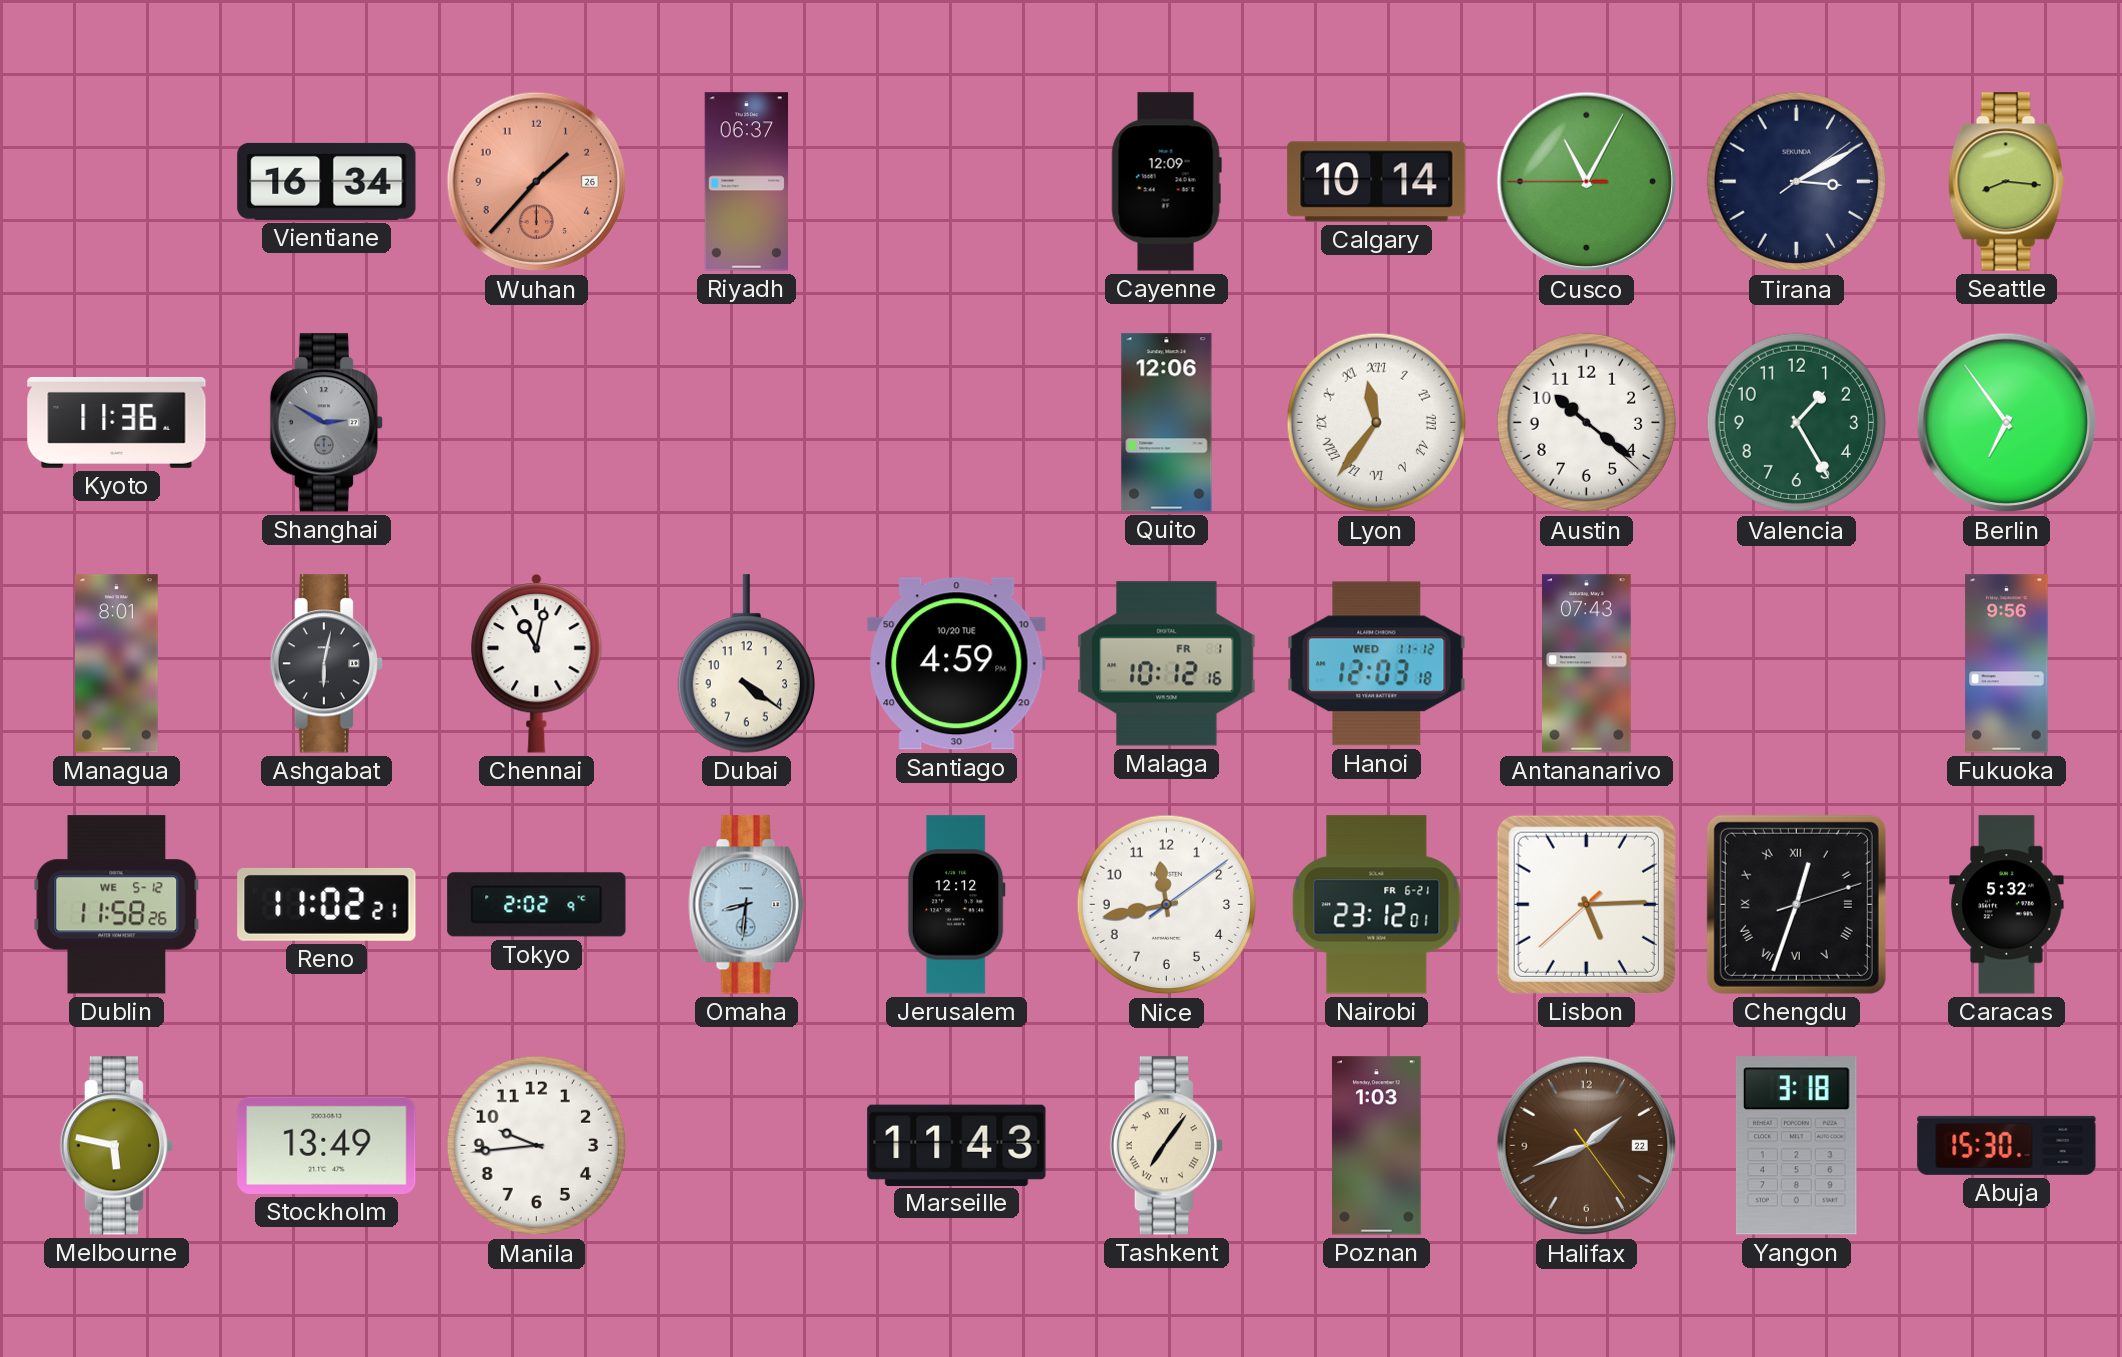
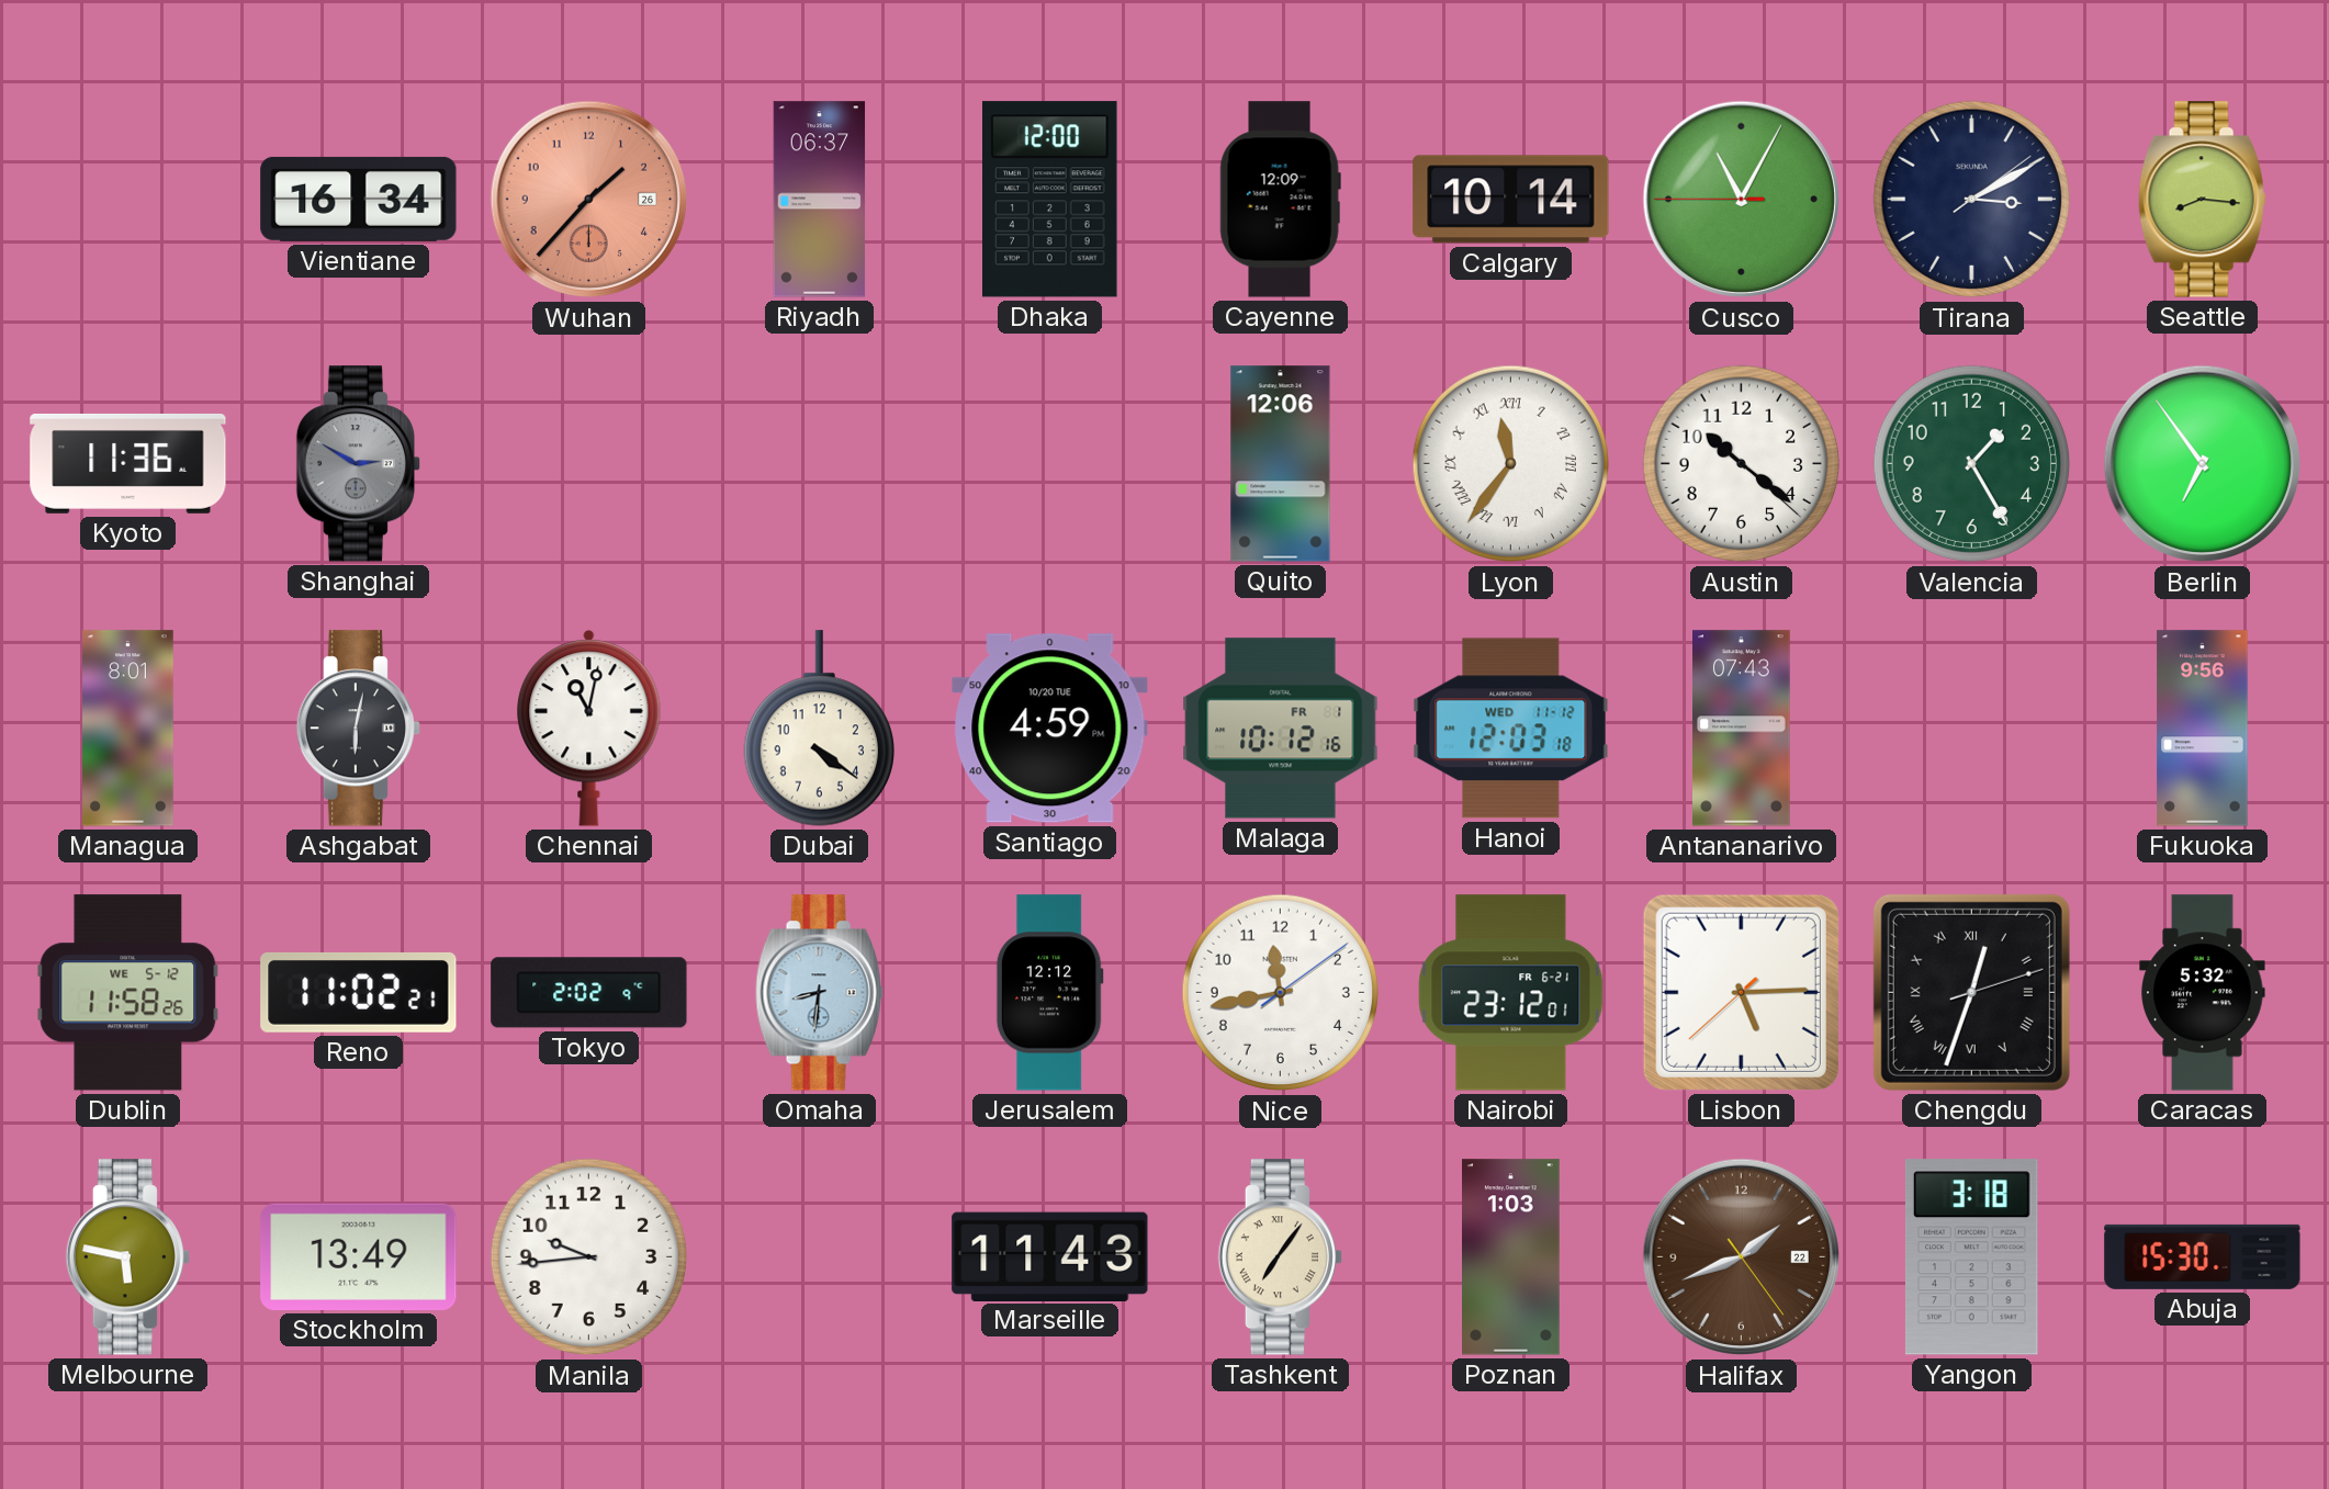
Dhaka: none -> 12:00 (1050, 200)
